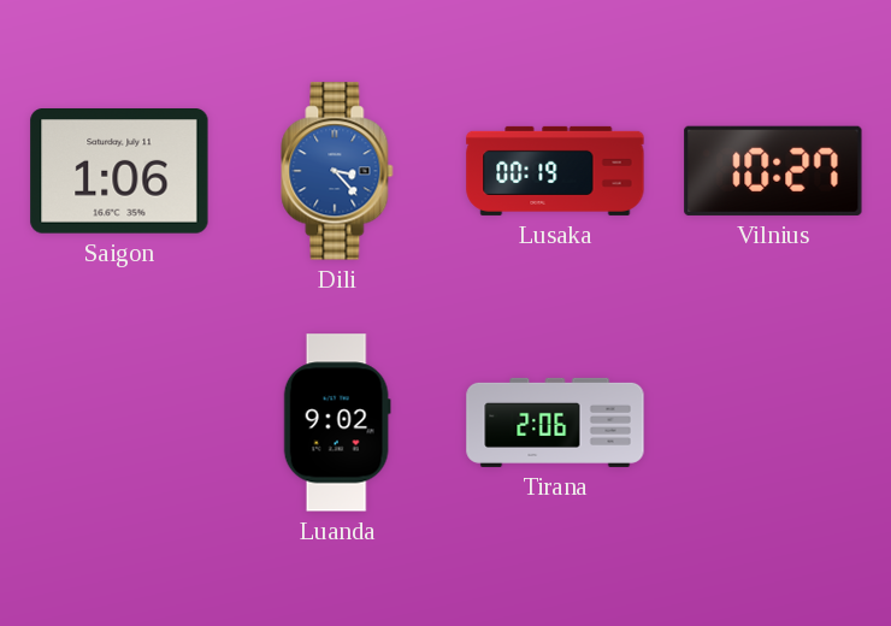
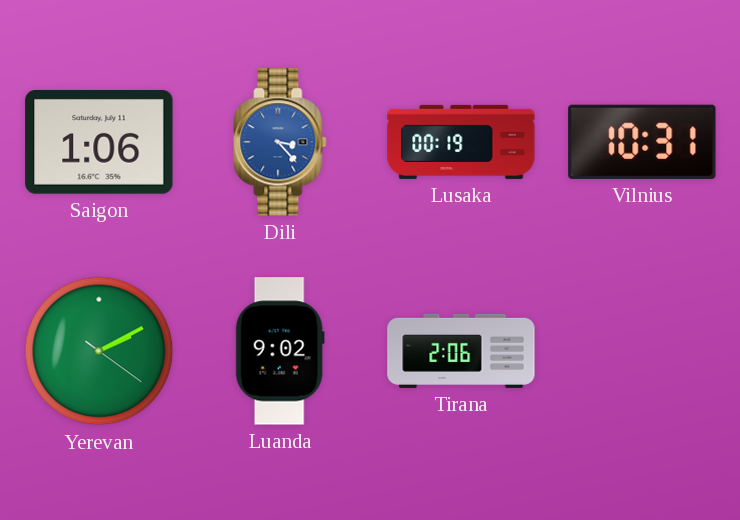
Vilnius: 10:27 -> 10:31 (642, 142)
Yerevan: none -> 2:10 (99, 351)
